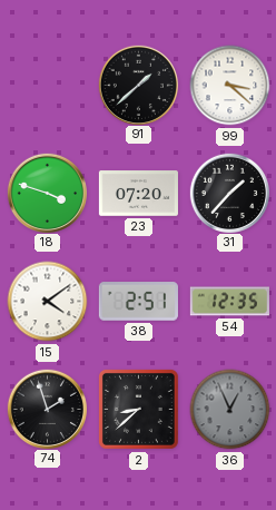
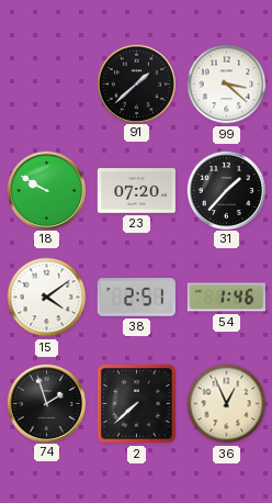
18: 3:48 -> 9:50 (46, 190)
54: 12:35 -> 1:46 (226, 298)
2: 8:38 -> 7:38 (136, 403)
36 dial: grey -> cream (227, 404)
